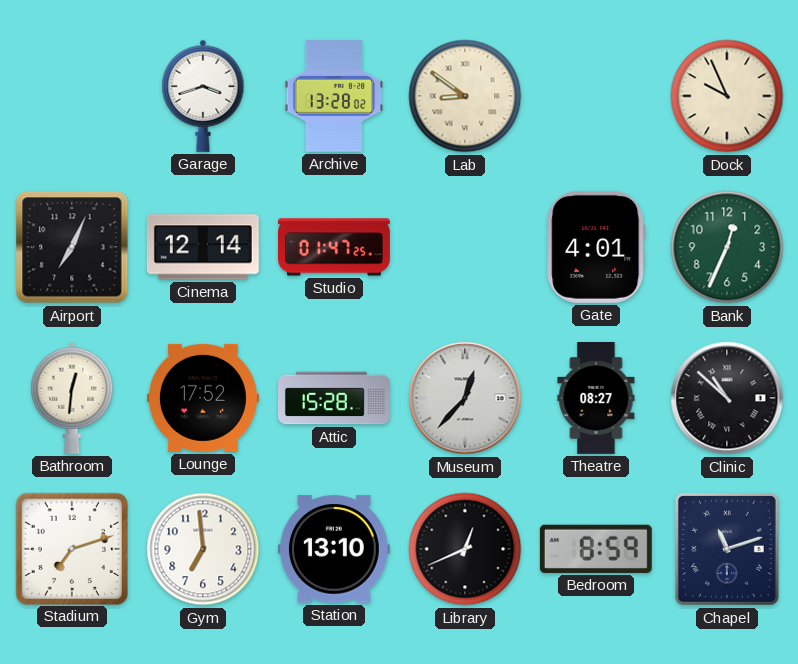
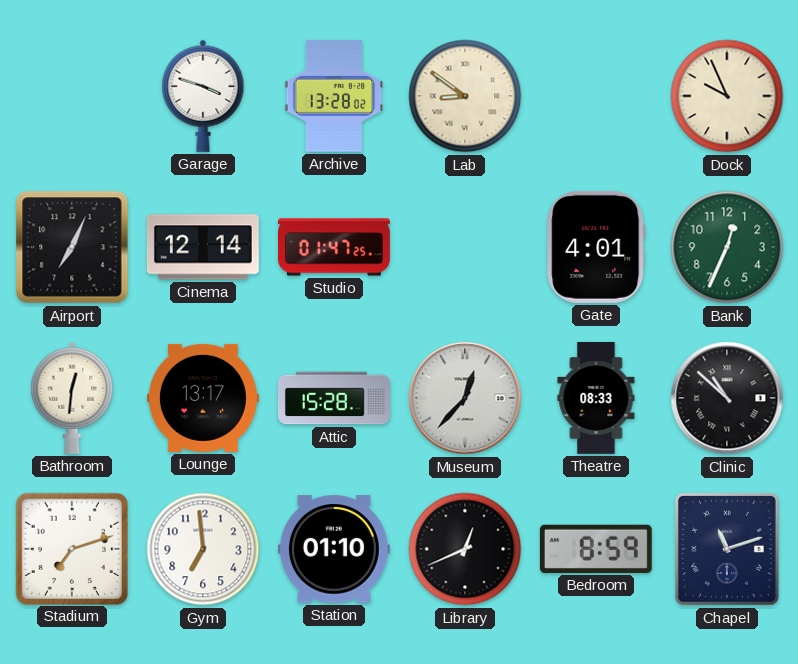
Garage: 3:42 -> 3:48 (203, 96)
Lounge: 17:52 -> 13:17 (203, 398)
Theatre: 08:27 -> 08:33 (596, 398)
Station: 13:10 -> 01:10 (334, 549)
